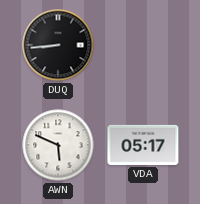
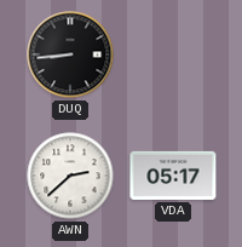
AWN: 5:49 -> 2:38 (70, 176)
